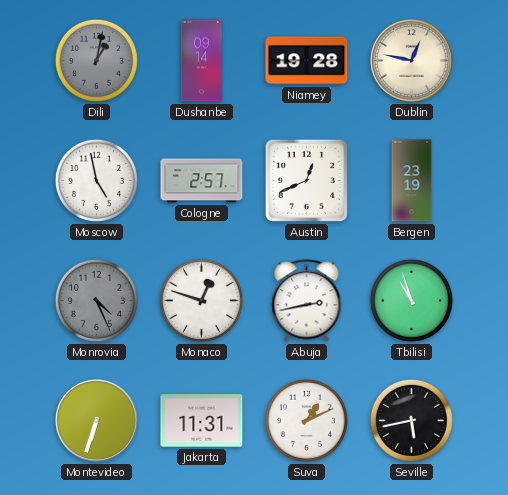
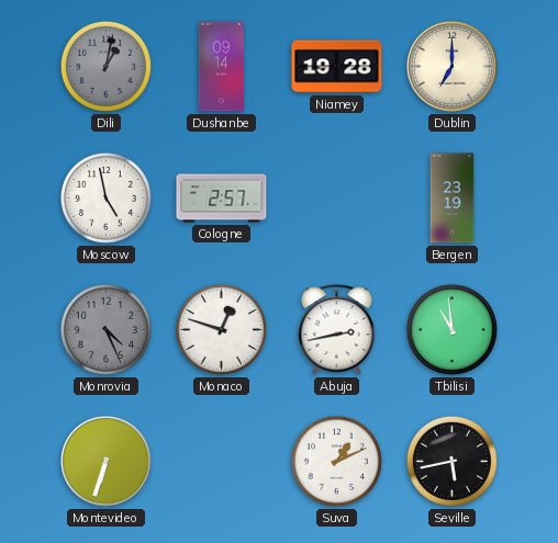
Dublin: 12:47 -> 7:00 (453, 67)
Austin: 12:41 -> none (306, 180)
Tbilisi: 10:57 -> 10:59 (451, 329)
Jakarta: 11:31 -> none (202, 421)
